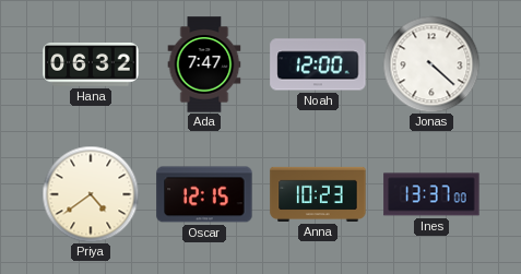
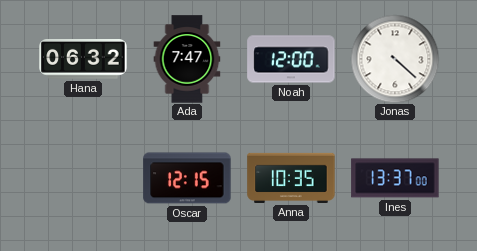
Priya: 4:39 -> none (91, 194)
Anna: 10:23 -> 10:35 (291, 178)
